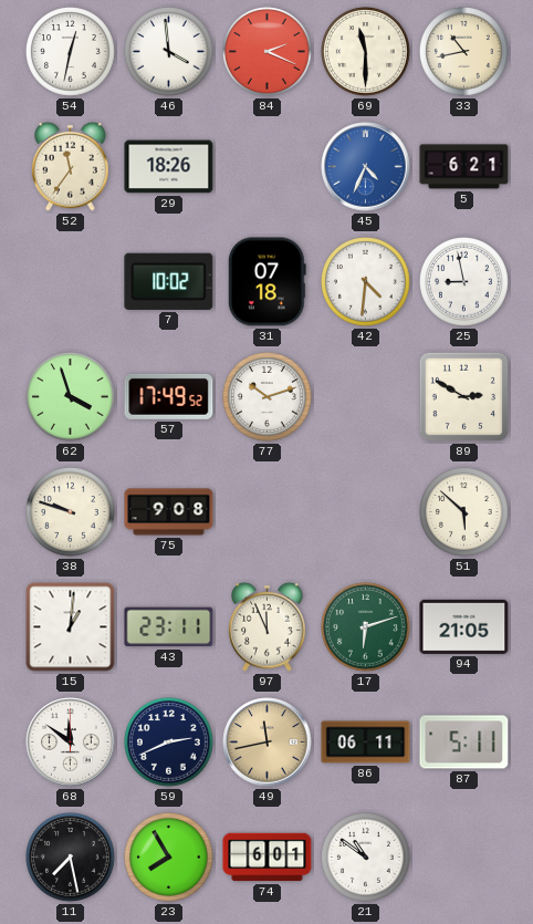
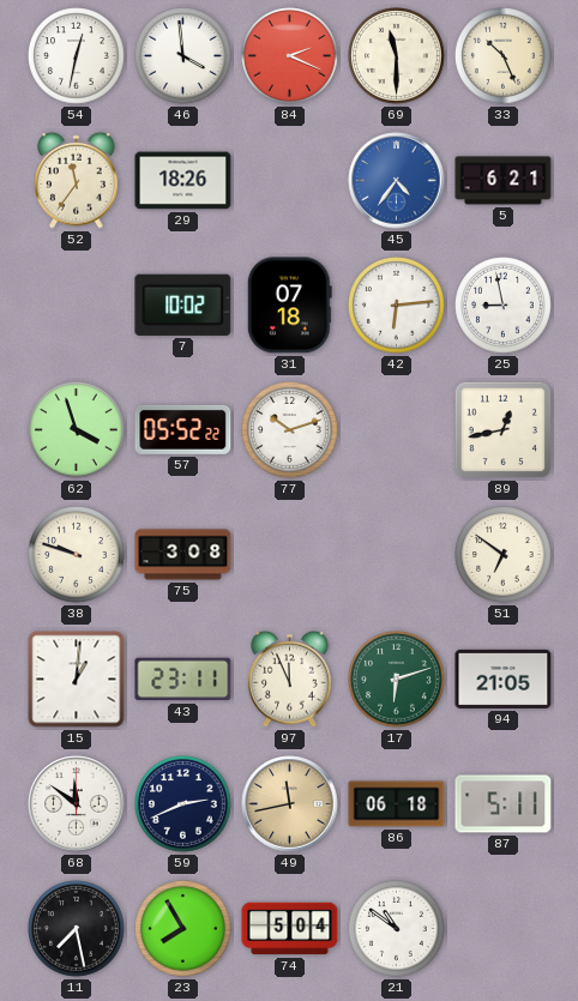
33: 10:43 -> 10:26 (504, 56)
45: 4:34 -> 4:36 (397, 181)
42: 4:31 -> 6:14 (397, 306)
57: 17:49 -> 05:52 (183, 429)
89: 2:50 -> 12:43 (504, 430)
75: 9:08 -> 3:08 (183, 555)
51: 5:52 -> 6:51 (504, 555)
86: 06:11 -> 06:18 (397, 804)
74: 6:01 -> 5:04 (290, 929)
